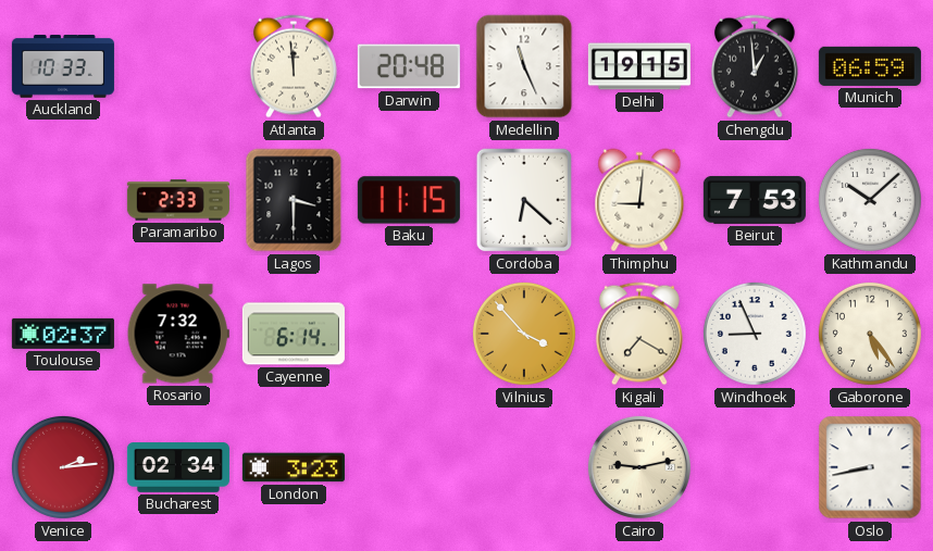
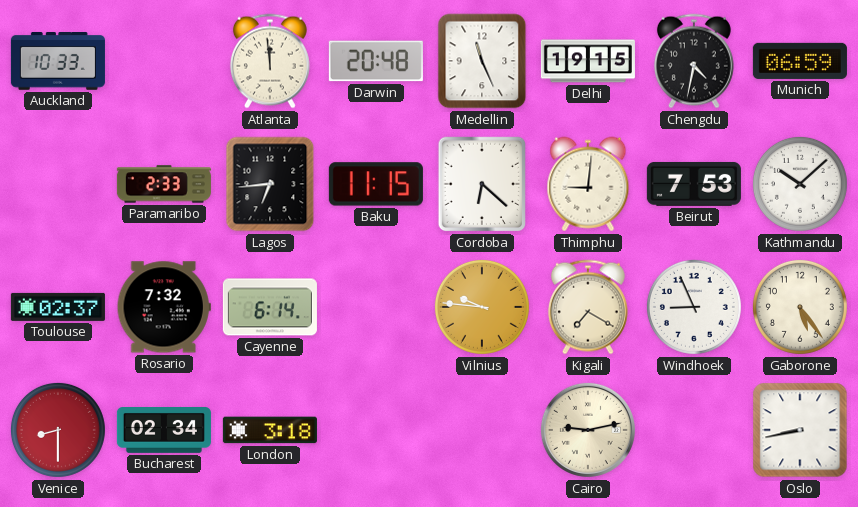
Chengdu: 12:59 -> 4:32 (694, 61)
Lagos: 3:30 -> 6:44 (270, 184)
Vilnius: 3:53 -> 9:46 (482, 307)
Venice: 2:14 -> 8:30 (58, 430)
London: 3:23 -> 3:18 (270, 430)
